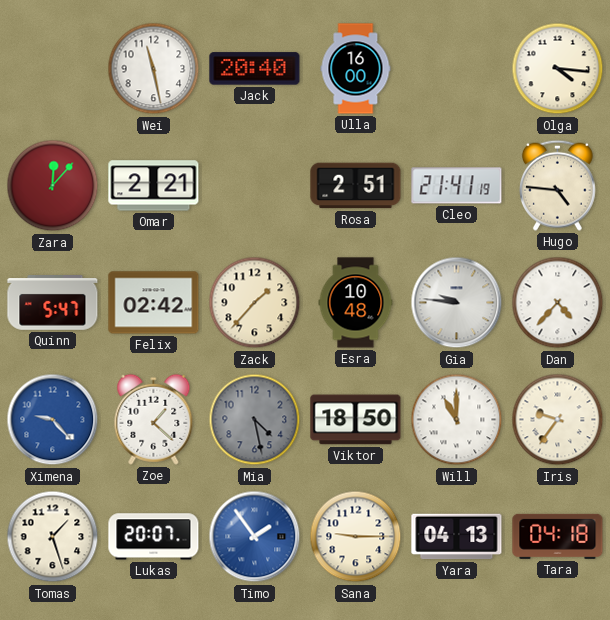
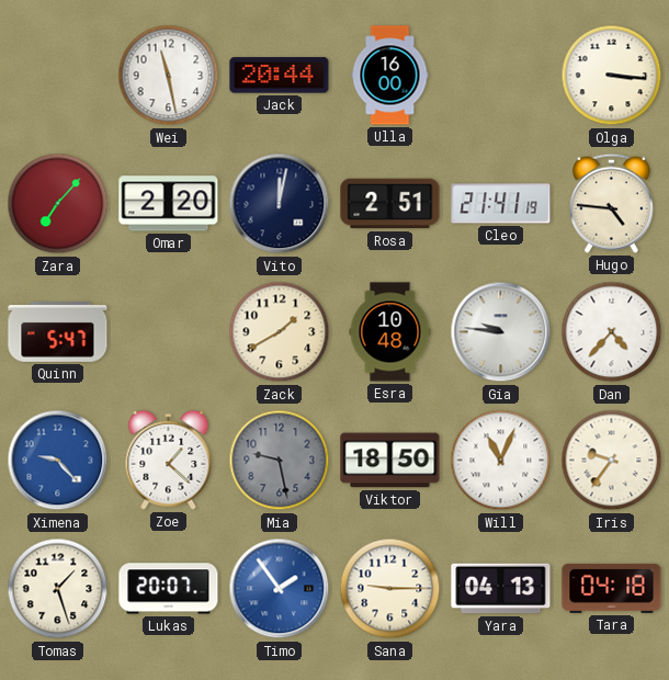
Jack: 20:40 -> 20:44 (280, 76)
Olga: 4:16 -> 3:16 (612, 76)
Zara: 12:07 -> 7:07 (58, 204)
Omar: 2:21 -> 2:20 (169, 204)
Vito: none -> 12:02 (280, 204)
Felix: 02:42 -> none (154, 303)
Zack: 1:37 -> 1:40 (280, 332)
Mia: 4:28 -> 9:28 (280, 461)
Will: 11:00 -> 11:04 (501, 461)
